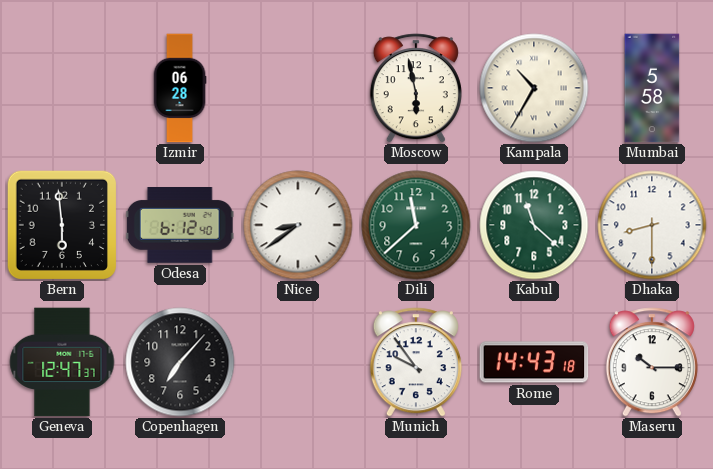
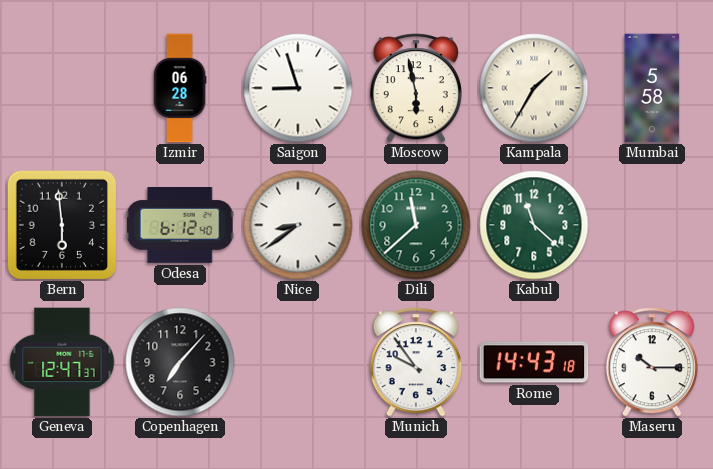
Saigon: none -> 8:57 (298, 88)
Kampala: 10:35 -> 1:35 (534, 88)
Dhaka: 8:30 -> none (652, 225)
